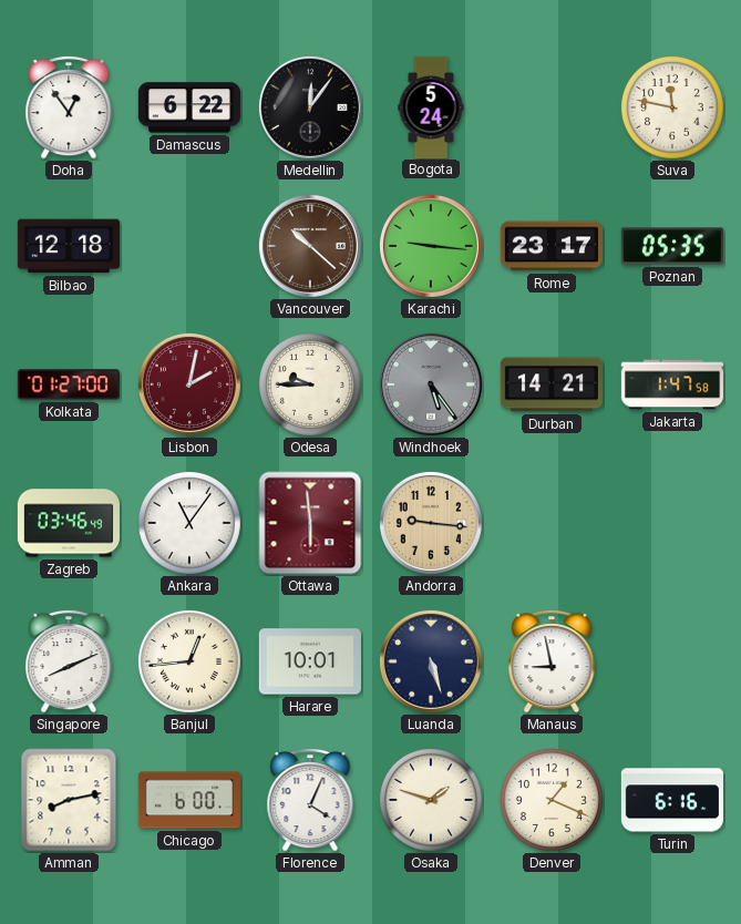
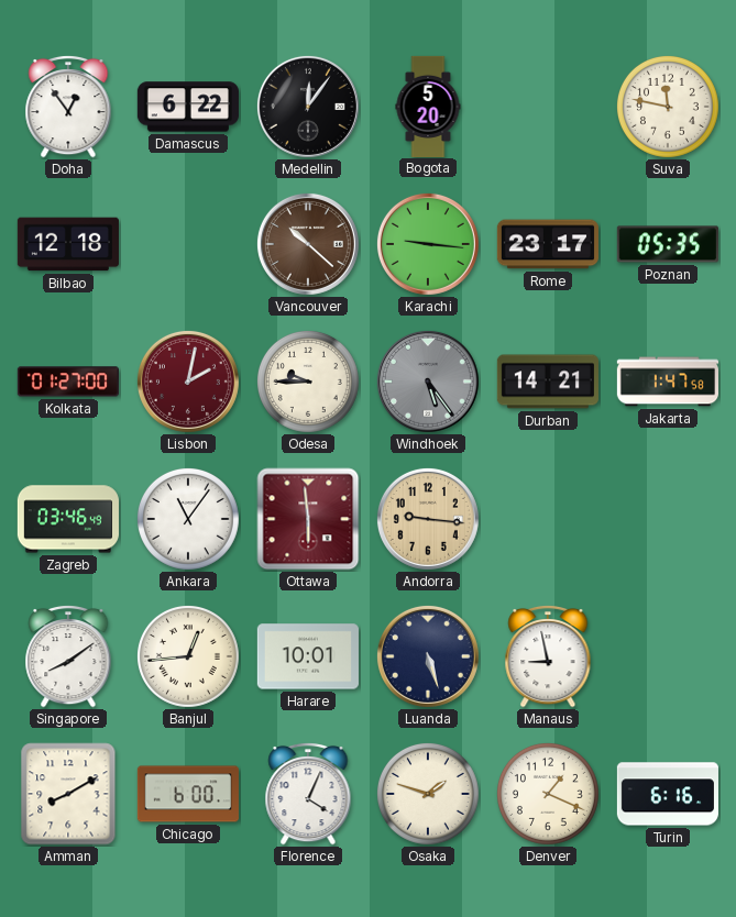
Bogota: 5:24 -> 5:20 (428, 106)
Singapore: 8:11 -> 8:09 (68, 656)
Amman: 8:13 -> 8:10 (68, 794)
